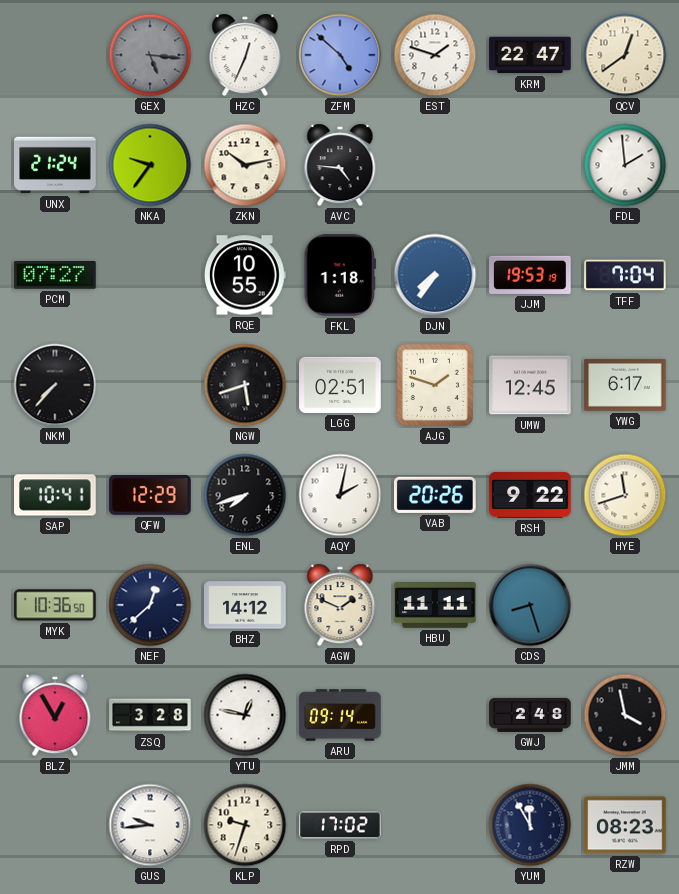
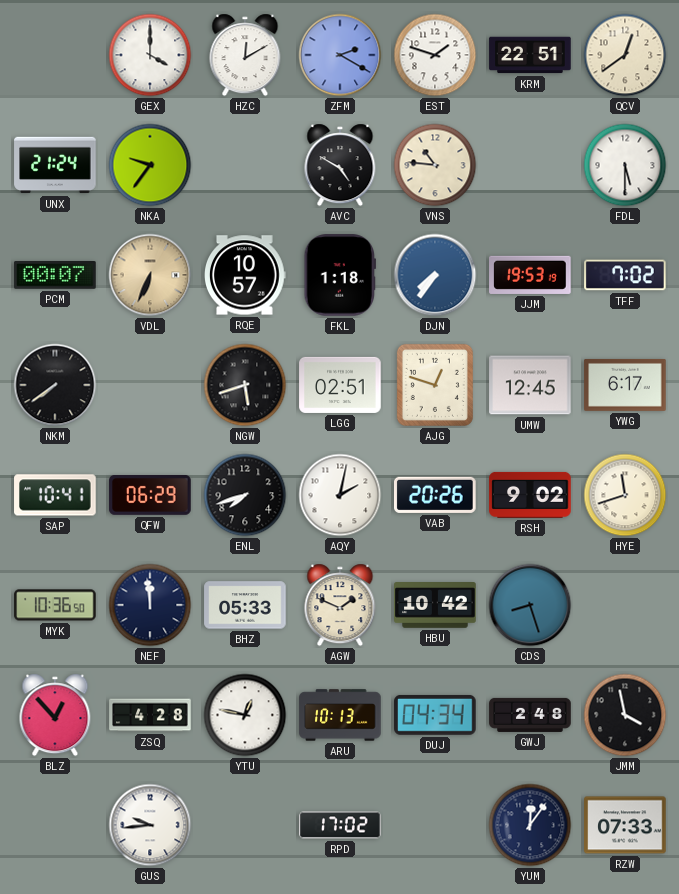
GEX: 5:16 -> 4:00 (150, 55)
GEX dial: grey -> white (150, 55)
HZC: 12:34 -> 12:10 (245, 55)
ZFM: 4:52 -> 2:20 (340, 55)
KRM: 22:47 -> 22:51 (530, 55)
ZKN: 10:13 -> none (245, 165)
AVC: 4:46 -> 4:50 (340, 165)
VNS: none -> 10:46 (435, 165)
FDL: 1:59 -> 5:30 (625, 165)
PCM: 07:27 -> 00:07 (55, 276)
VDL: none -> 6:34 (150, 275)
RQE: 10:55 -> 10:57 (246, 275)
TFF: 7:04 -> 7:02 (625, 275)
NKM: 7:37 -> 7:39 (55, 385)
AJG: 1:48 -> 12:48 (435, 385)
QFW: 12:29 -> 06:29 (150, 496)
RSH: 9:22 -> 9:02 (530, 495)
NEF: 12:38 -> 11:59 (150, 605)
BHZ: 14:12 -> 05:33 (245, 605)
HBU: 11:11 -> 10:42 (435, 605)
BLZ: 12:55 -> 12:53 (55, 715)
ZSQ: 3:28 -> 4:28 (150, 715)
ARU: 09:14 -> 10:13 (340, 715)
DUJ: none -> 04:34 (435, 715)
KLP: 9:33 -> none (245, 825)
YUM: 11:55 -> 12:06 (530, 825)
RZW: 08:23 -> 07:33 (625, 825)
